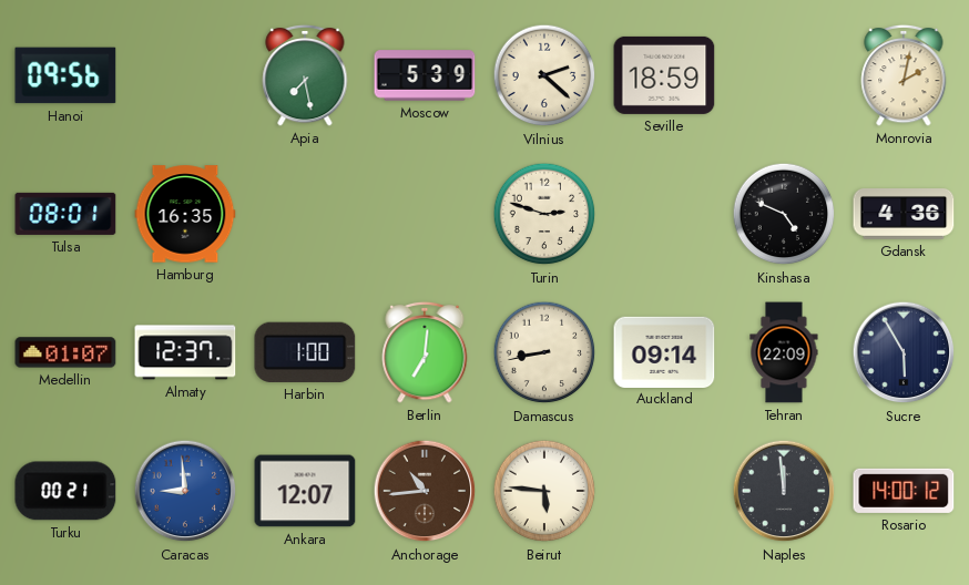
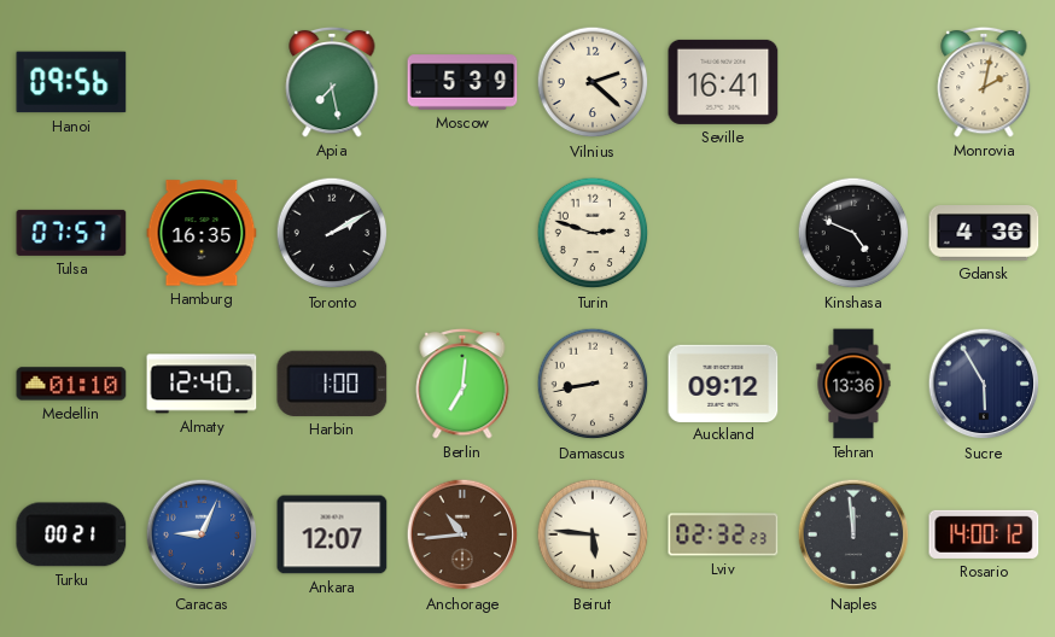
Seville: 18:59 -> 16:41 (723, 82)
Tulsa: 08:01 -> 07:57 (71, 233)
Toronto: none -> 2:10 (332, 233)
Medellin: 01:07 -> 01:10 (71, 384)
Almaty: 12:37 -> 12:40 (202, 384)
Auckland: 09:14 -> 09:12 (723, 382)
Tehran: 22:09 -> 13:36 (853, 384)
Caracas: 8:59 -> 9:04 (202, 534)
Lviv: none -> 02:32 (723, 534)
